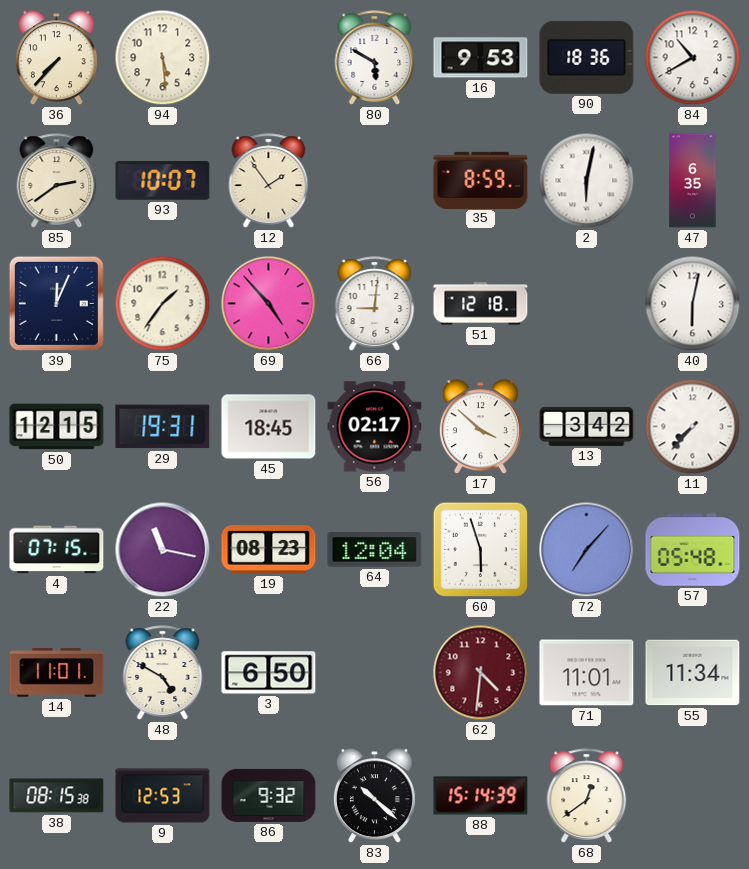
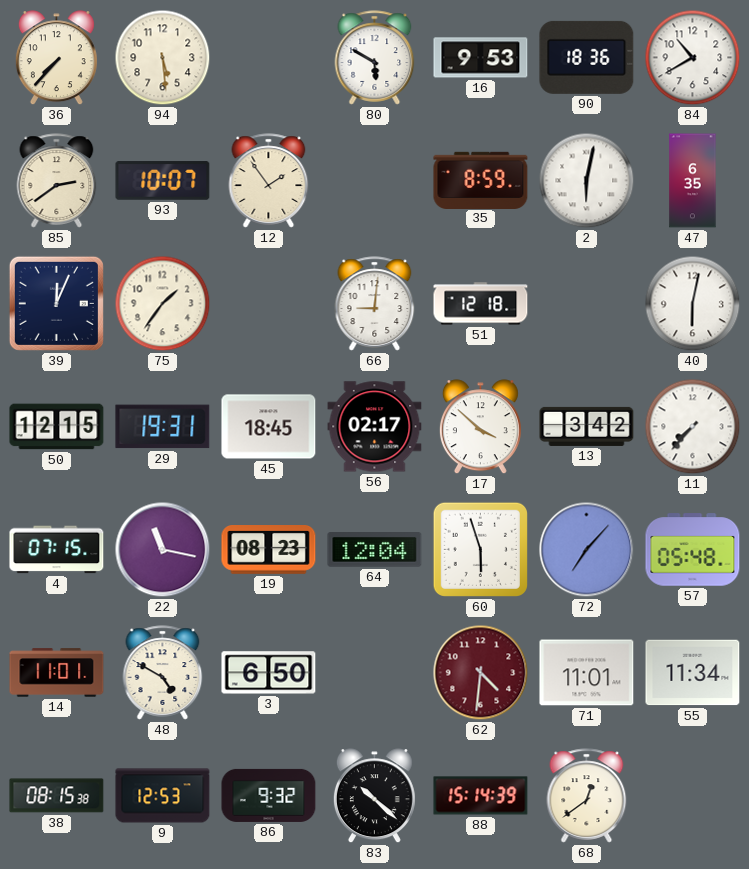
69: 4:53 -> none (269, 304)
